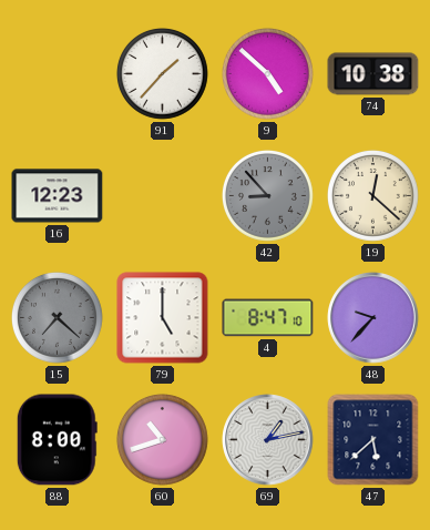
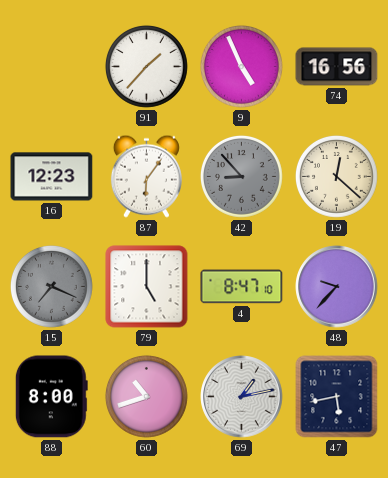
9: 4:52 -> 4:56 (242, 67)
74: 10:38 -> 16:56 (337, 67)
87: none -> 6:06 (146, 176)
15: 7:22 -> 7:19 (52, 287)
47: 5:38 -> 5:43 (337, 397)
